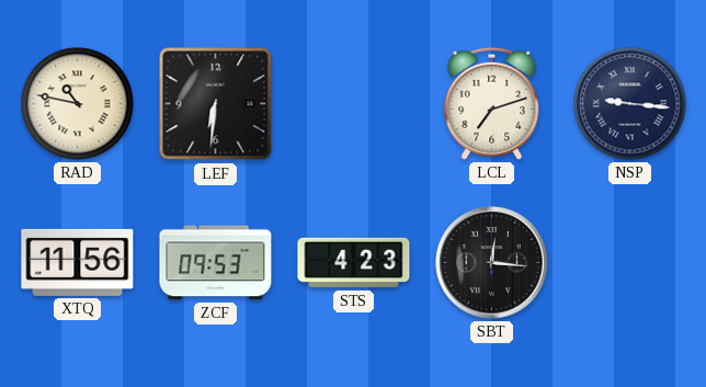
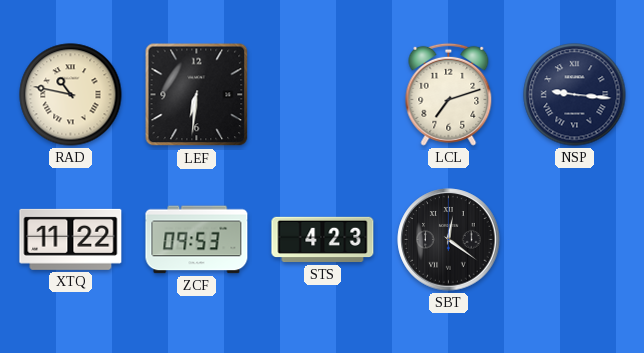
XTQ: 11:56 -> 11:22 (71, 239)
SBT: 12:16 -> 12:21 (449, 240)
